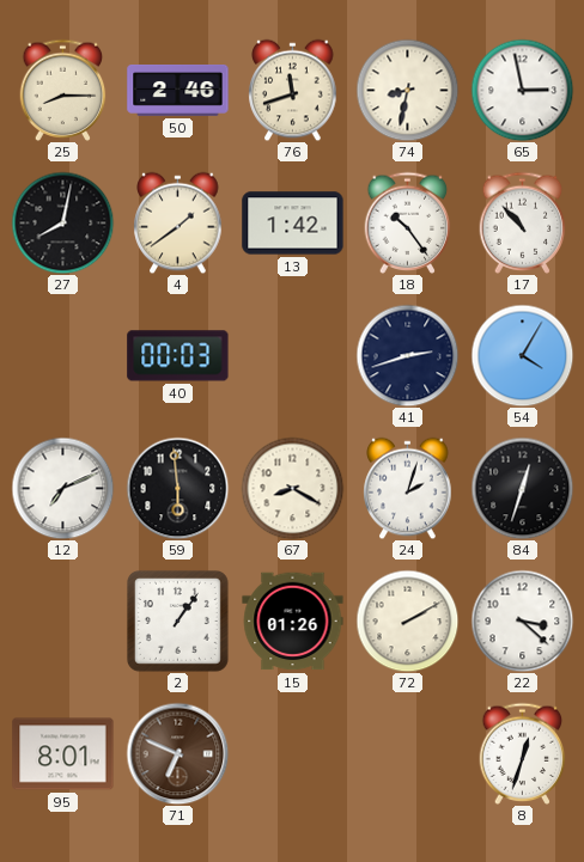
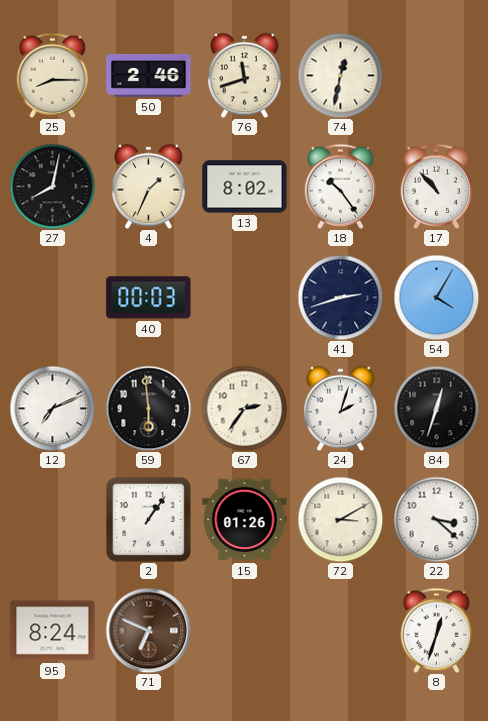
74: 8:32 -> 12:32 (340, 75)
65: 2:58 -> none (522, 90)
4: 1:39 -> 1:34 (149, 186)
13: 1:42 -> 8:02 (245, 187)
67: 8:20 -> 2:36 (244, 408)
72: 2:10 -> 3:10 (340, 519)
95: 8:01 -> 8:24 (53, 631)
